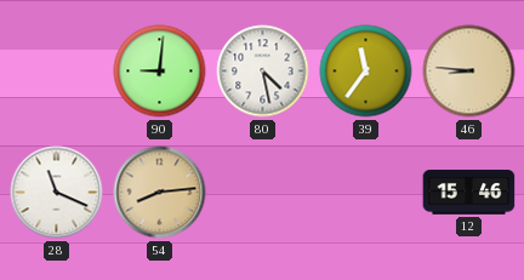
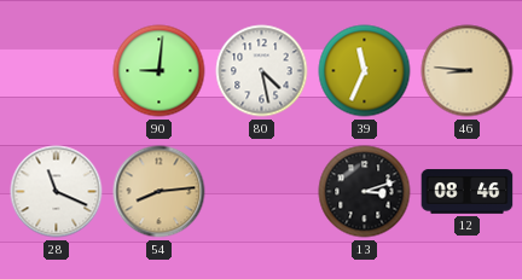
39: 11:36 -> 11:34 (365, 71)
13: none -> 3:12 (365, 192)
12: 15:46 -> 08:46 (468, 192)
